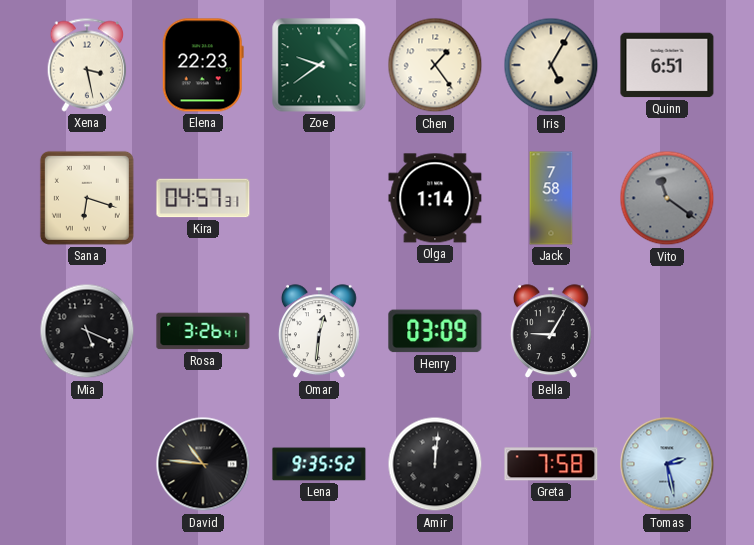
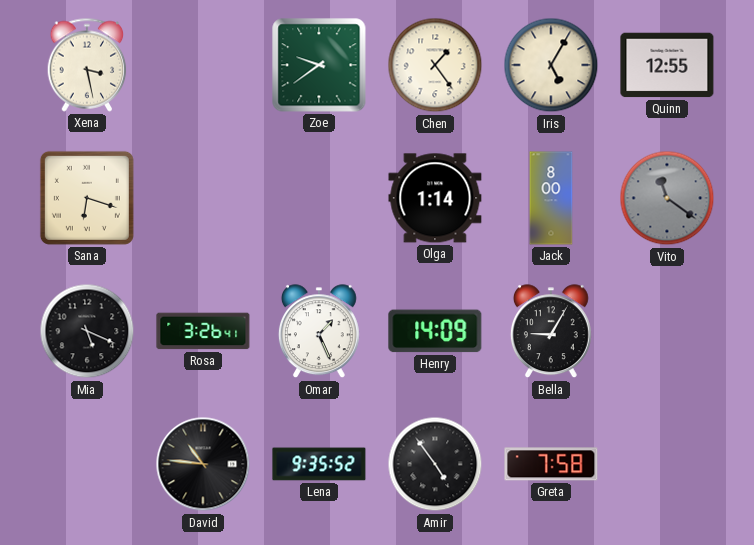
Elena: 22:23 -> none (203, 65)
Quinn: 6:51 -> 12:55 (667, 65)
Kira: 04:57 -> none (203, 198)
Jack: 7:58 -> 8:00 (551, 198)
Omar: 12:31 -> 1:26 (319, 332)
Henry: 03:09 -> 14:09 (435, 331)
Amir: 12:01 -> 4:54 (435, 464)
Tomas: 2:28 -> none (667, 464)
